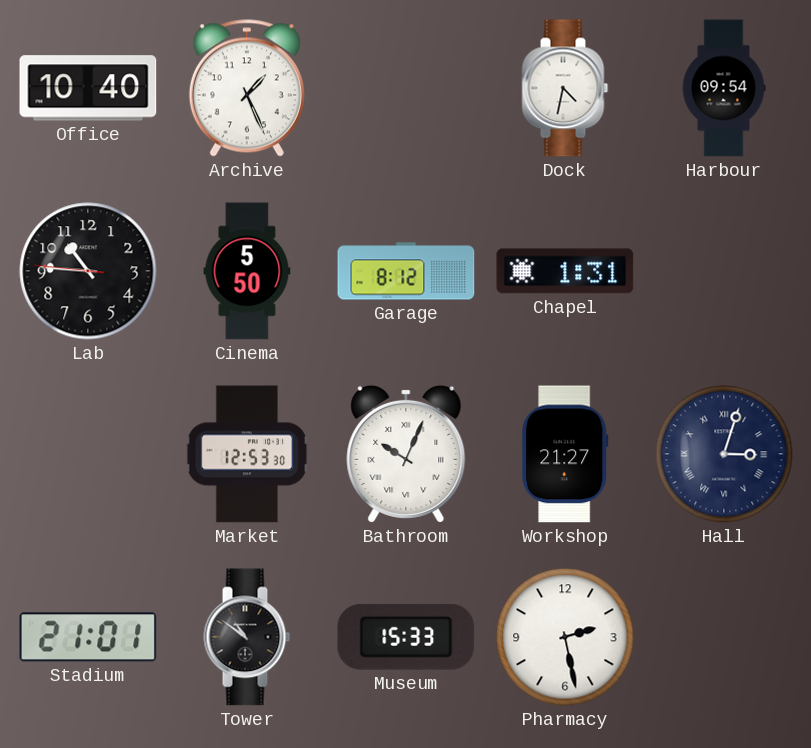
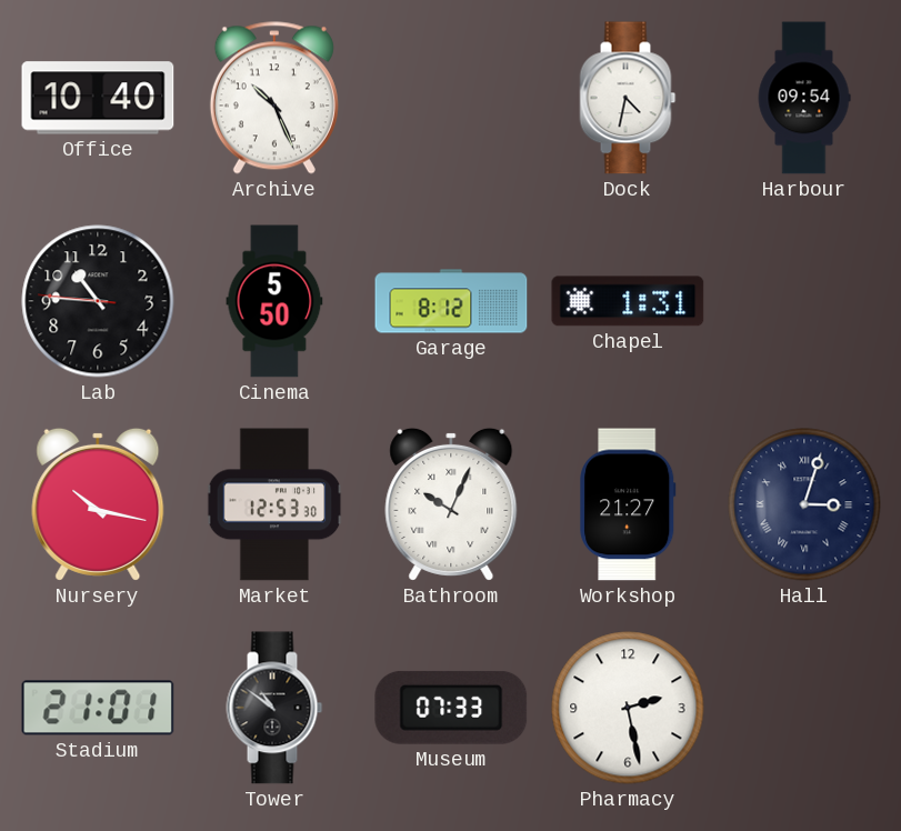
Archive: 1:26 -> 10:26 (274, 98)
Nursery: none -> 10:17 (98, 504)
Museum: 15:33 -> 07:33 (451, 708)
